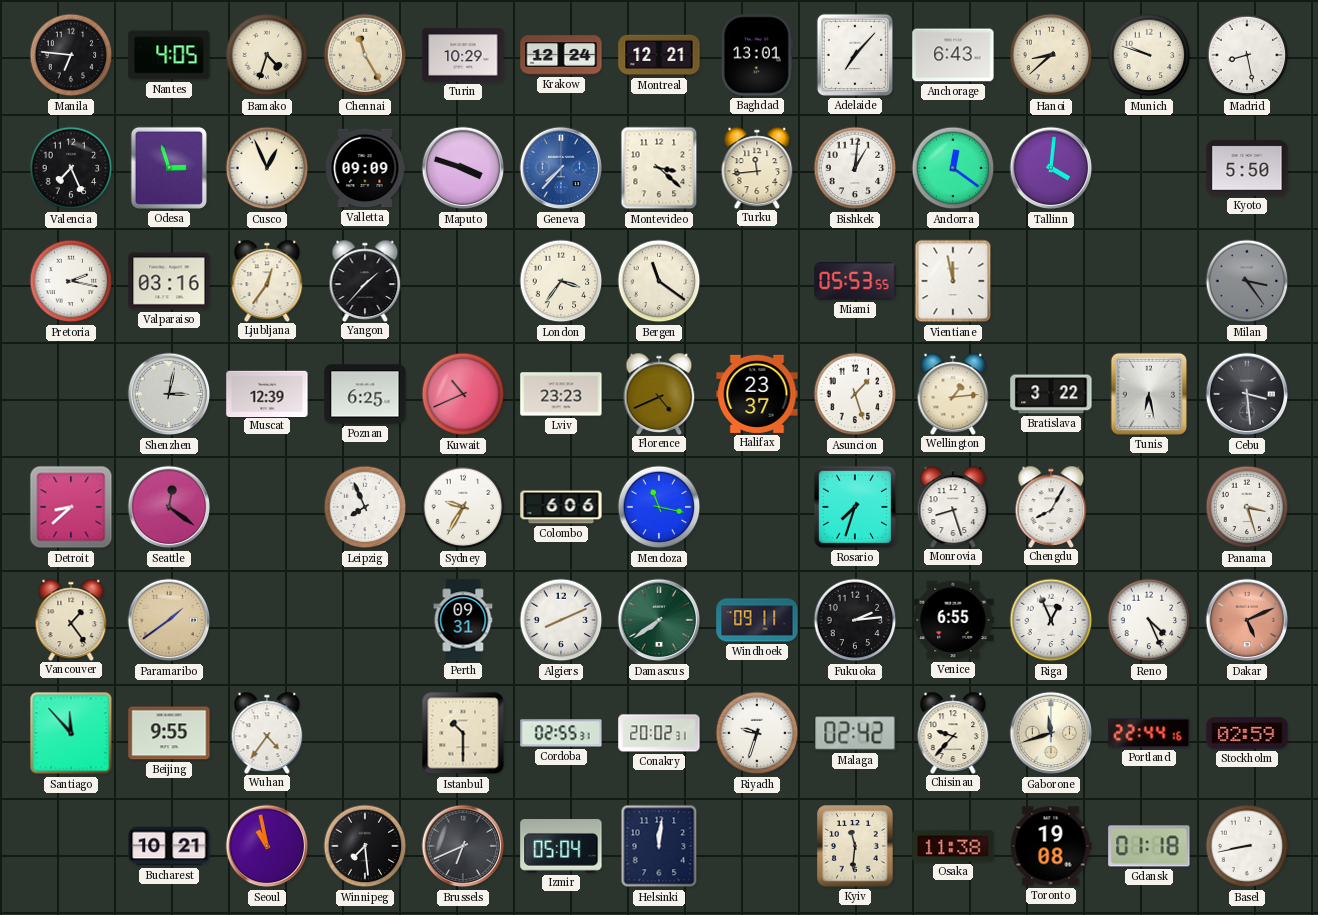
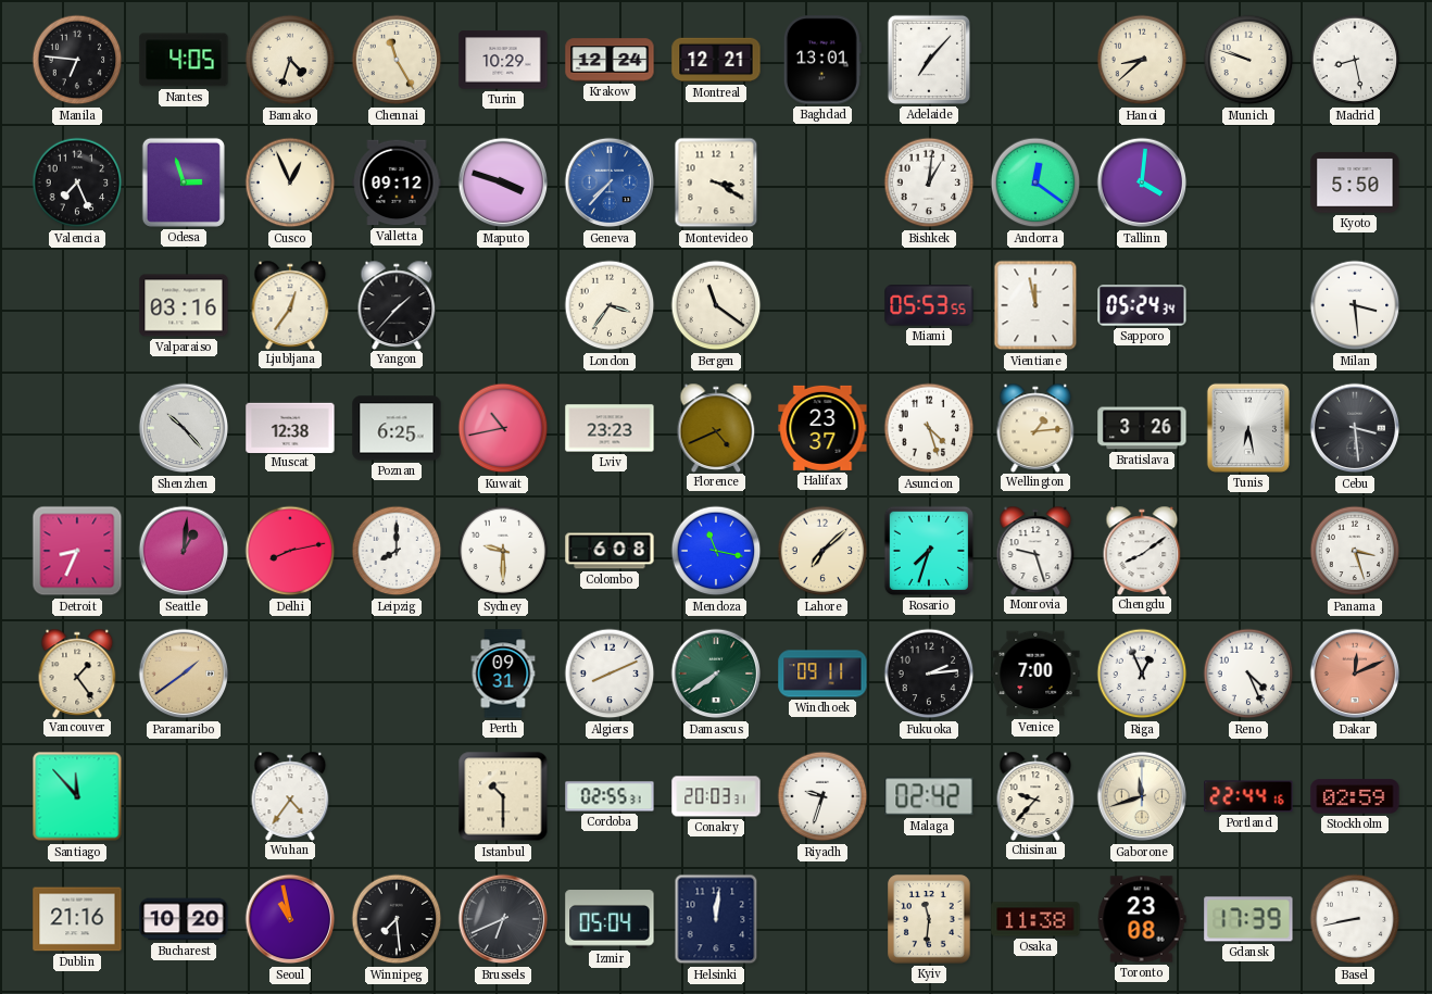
Anchorage: 6:43 -> none (953, 55)
Valletta: 09:09 -> 09:12 (397, 183)
Montevideo: 3:22 -> 3:20 (716, 183)
Turku: 11:44 -> none (757, 167)
Pretoria: 2:17 -> none (71, 281)
Sapporo: none -> 05:24 (1142, 306)
Milan: 3:24 -> 3:29 (1355, 305)
Milan dial: grey -> white (1355, 305)
Shenzhen: 3:02 -> 10:23 (184, 428)
Muscat: 12:39 -> 12:38 (290, 427)
Kuwait: 10:41 -> 10:43 (503, 428)
Asuncion: 1:27 -> 4:27 (929, 428)
Bratislava: 3:22 -> 3:26 (1142, 428)
Detroit: 8:38 -> 8:34 (77, 551)
Seattle: 12:21 -> 1:01 (184, 551)
Delhi: none -> 8:13 (290, 551)
Leipzig: 7:56 -> 8:00 (397, 551)
Sydney: 9:35 -> 9:30 (503, 551)
Colombo: 6:06 -> 6:08 (610, 551)
Lahore: none -> 7:08 (822, 551)
Monrovia: 8:27 -> 9:27 (1035, 550)
Chengdu: 8:05 -> 8:09 (1142, 550)
Venice: 6:55 -> 7:00 (1035, 674)
Dakar: 5:11 -> 12:11 (1355, 674)
Beijing: 9:55 -> none (169, 733)
Conakry: 20:02 -> 20:03 (716, 796)
Dublin: none -> 21:16 (77, 919)
Bucharest: 10:21 -> 10:20 (184, 919)
Toronto: 19:08 -> 23:08 (1142, 919)
Gdansk: 01:18 -> 17:39 (1248, 919)
